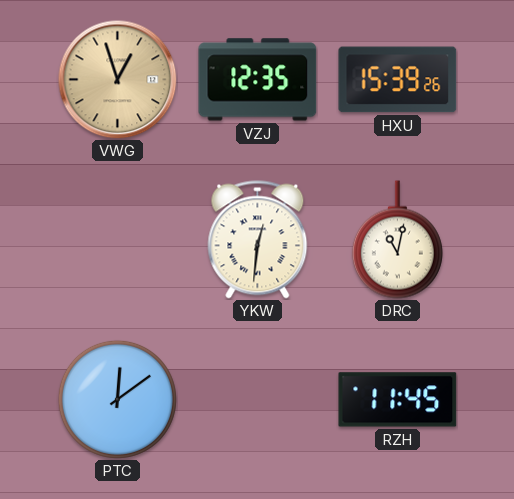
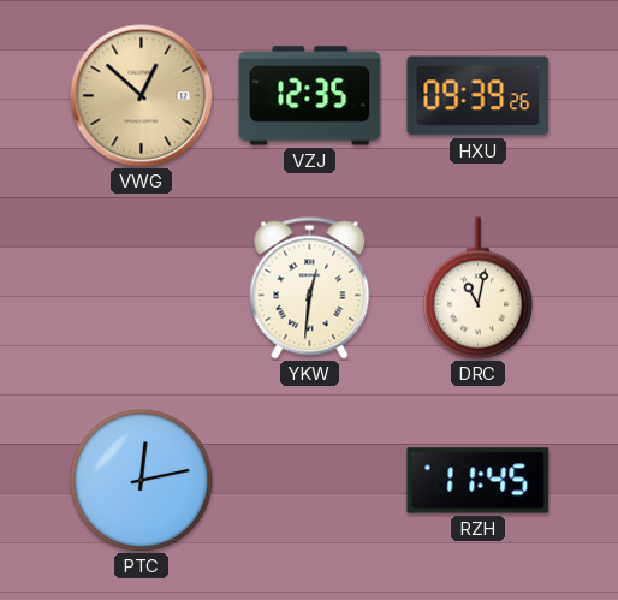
VWG: 12:57 -> 12:52 (142, 96)
HXU: 15:39 -> 09:39 (479, 96)
PTC: 12:09 -> 12:13 (141, 480)
